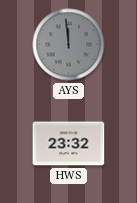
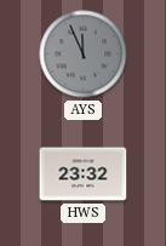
AYS: 11:59 -> 11:56 (84, 55)
